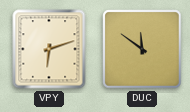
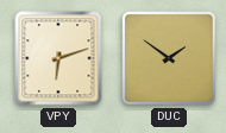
DUC: 11:51 -> 1:51 (169, 58)
